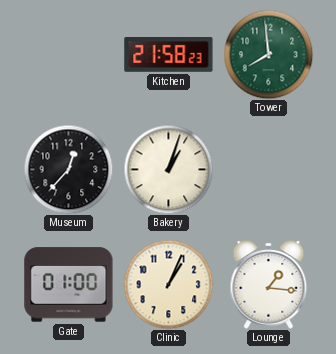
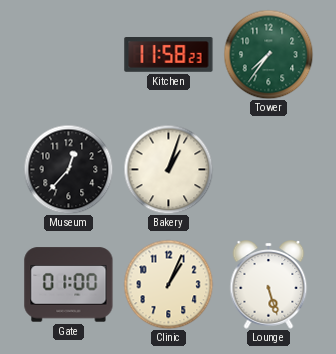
Kitchen: 21:58 -> 11:58 (169, 55)
Tower: 7:59 -> 7:36 (268, 54)
Lounge: 1:16 -> 5:27 (269, 285)
